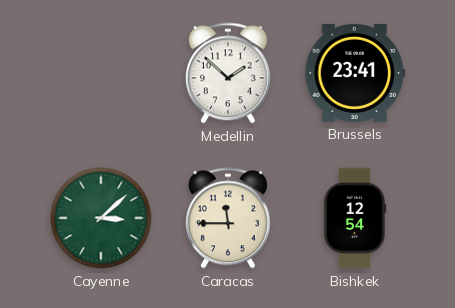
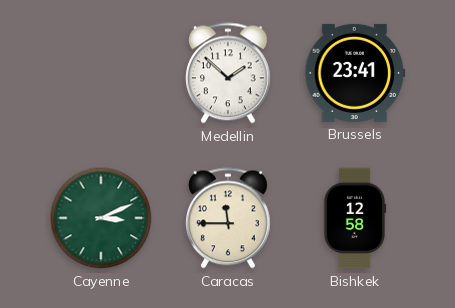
Cayenne: 3:08 -> 3:11 (101, 218)
Bishkek: 12:54 -> 12:58 (355, 218)
